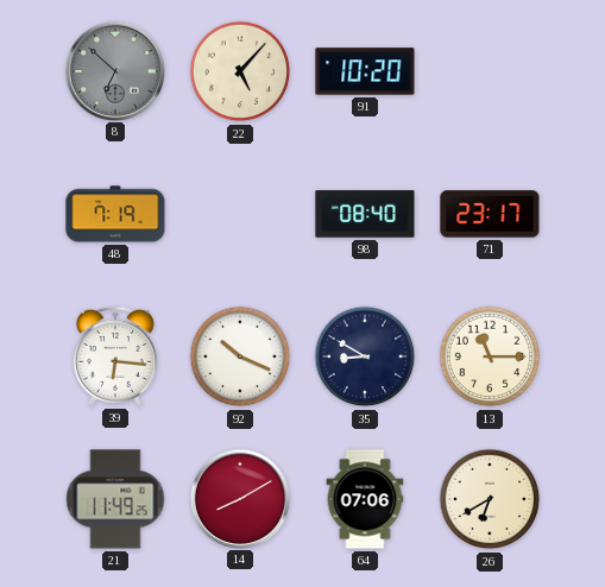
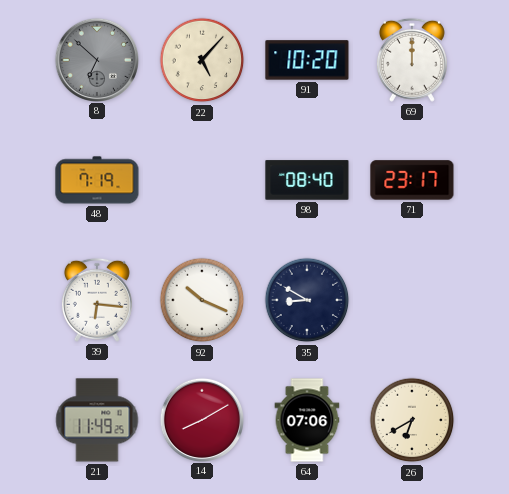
69: none -> 12:00 (412, 60)
13: 11:15 -> none (490, 356)
